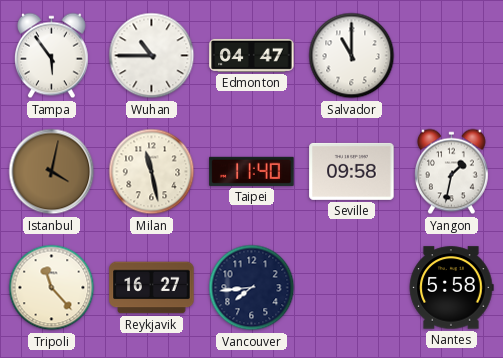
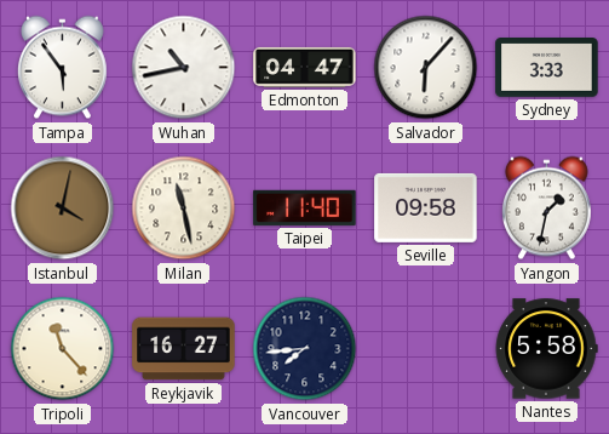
Wuhan: 10:45 -> 10:43 (184, 68)
Salvador: 11:00 -> 6:07 (426, 68)
Sydney: none -> 3:33 (547, 68)
